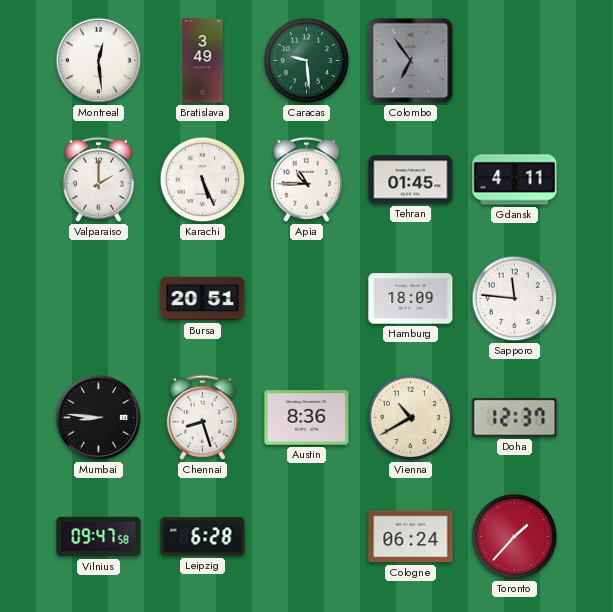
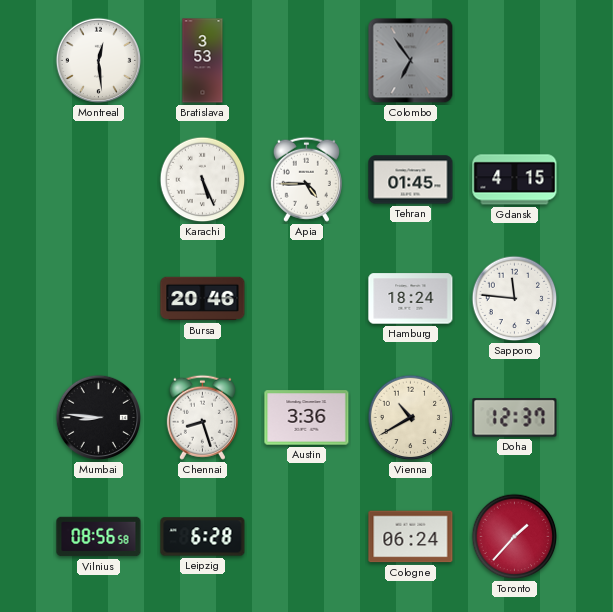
Bratislava: 3:49 -> 3:53 (203, 61)
Caracas: 9:29 -> none (307, 61)
Valparaiso: 2:00 -> none (98, 179)
Apia: 10:45 -> 4:45 (306, 179)
Gdansk: 4:11 -> 4:15 (515, 180)
Bursa: 20:51 -> 20:46 (203, 299)
Hamburg: 18:09 -> 18:24 (411, 299)
Austin: 8:36 -> 3:36 (307, 418)
Vilnius: 09:47 -> 08:56 (99, 537)
